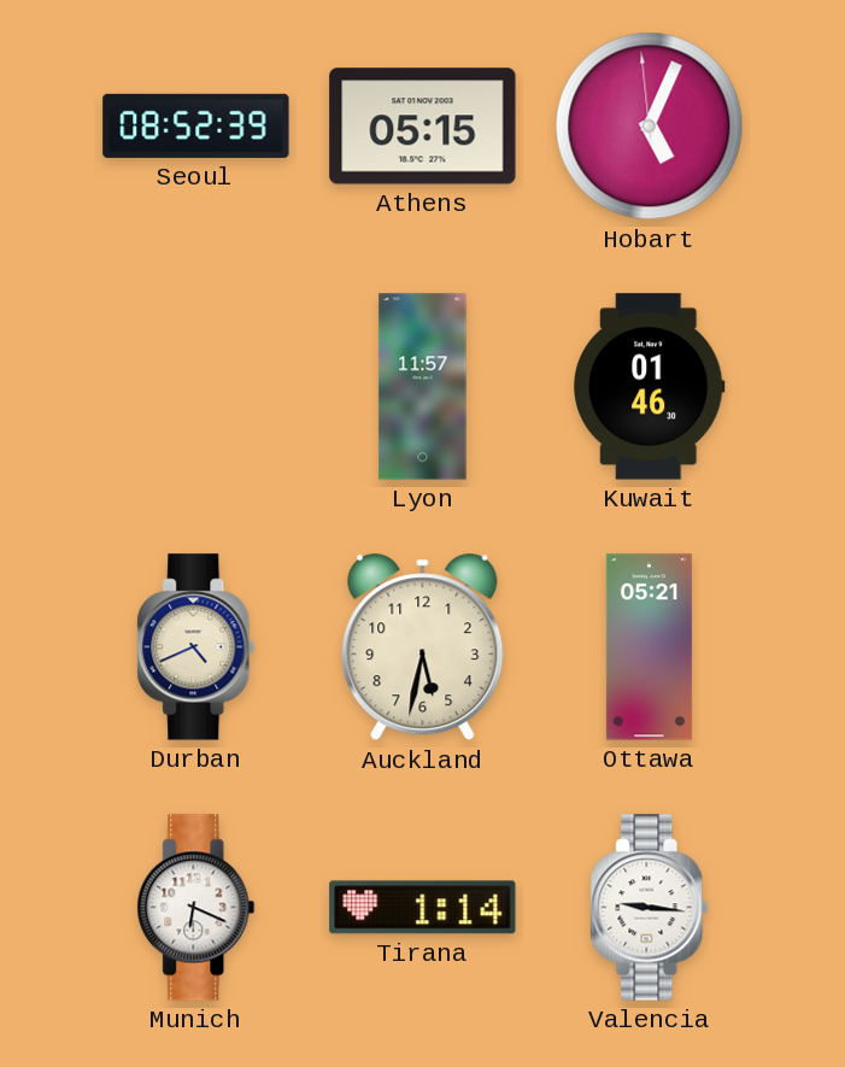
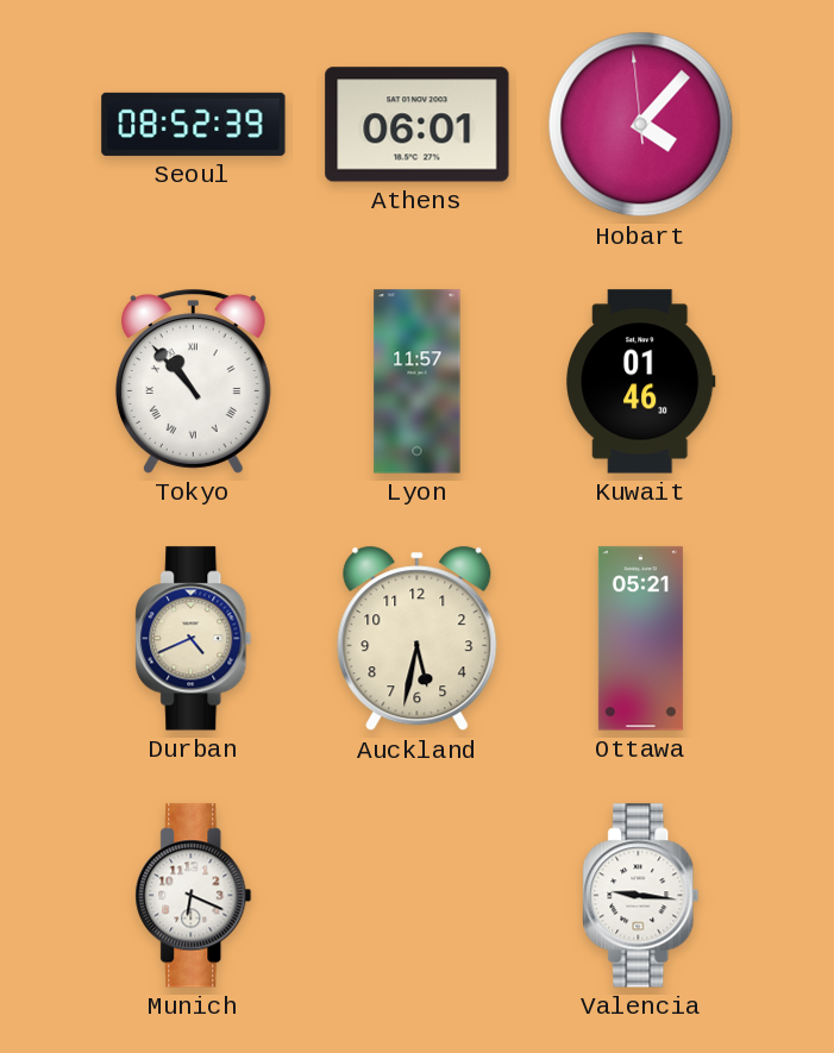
Athens: 05:15 -> 06:01 (418, 125)
Hobart: 5:03 -> 4:06 (641, 125)
Tokyo: none -> 10:53 (193, 382)
Tirana: 1:14 -> none (423, 908)
